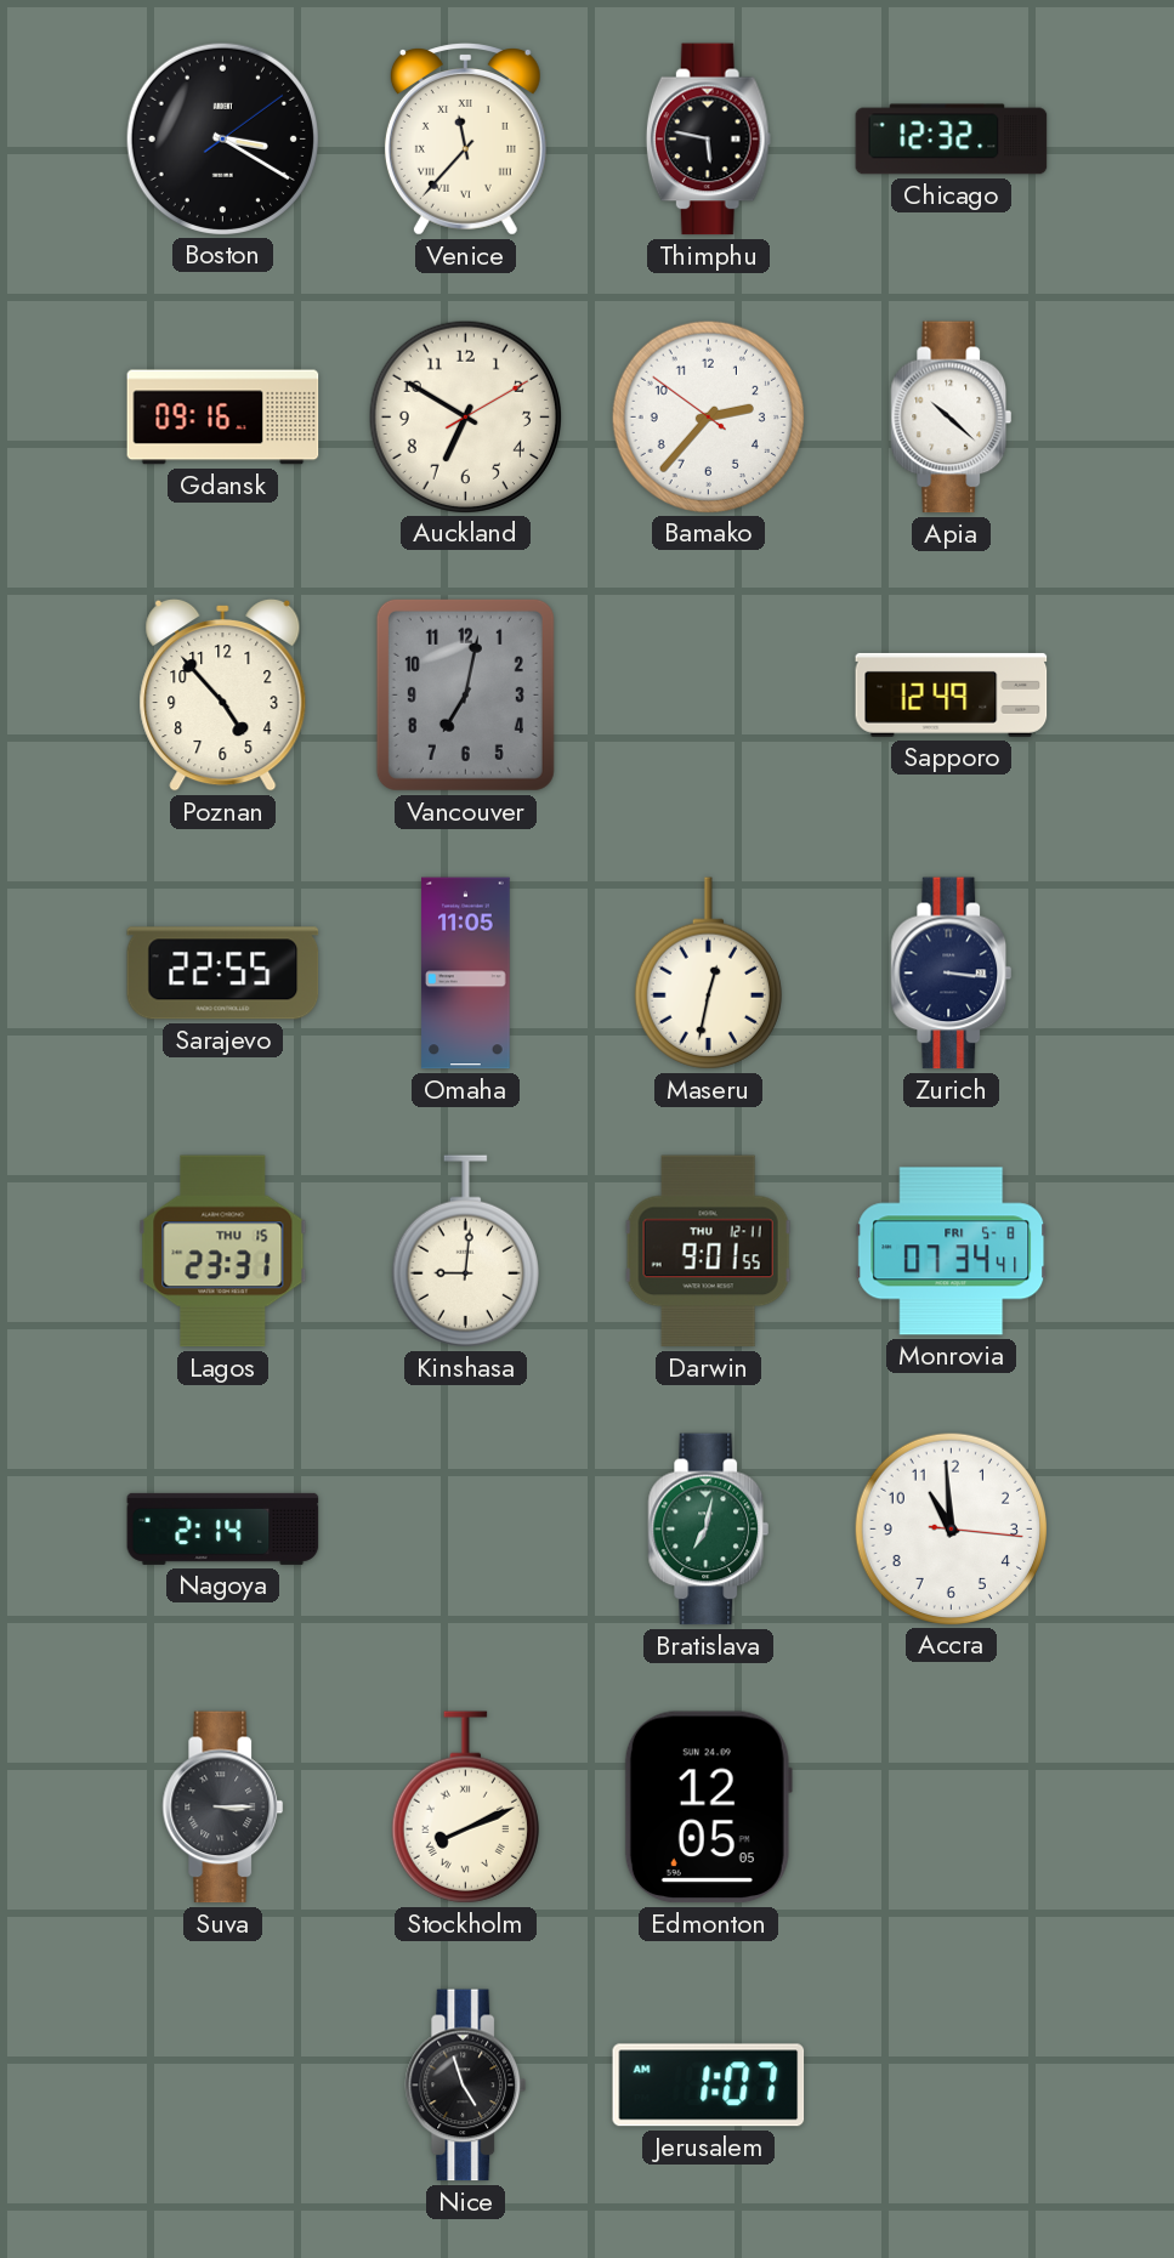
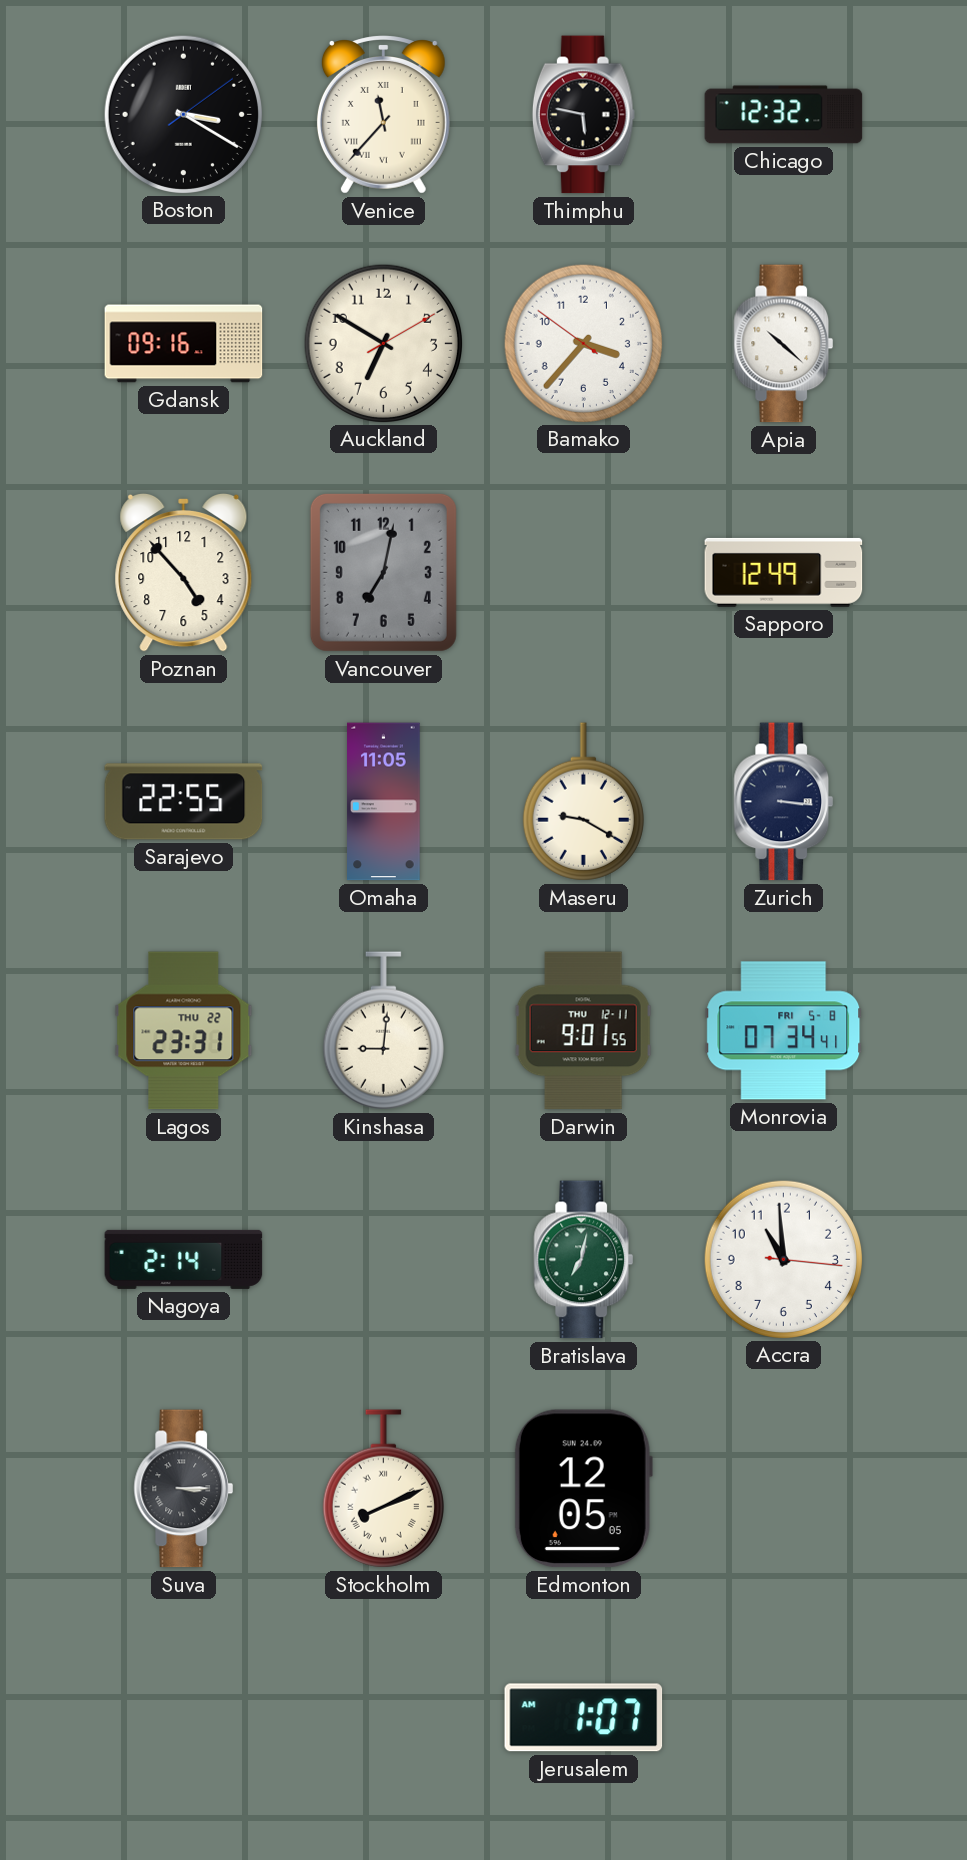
Bamako: 2:36 -> 3:36 (583, 343)
Maseru: 12:32 -> 9:20 (583, 802)
Lagos date: THU 15 -> THU 22 (184, 1031)
Nice: 4:57 -> none (466, 2086)
